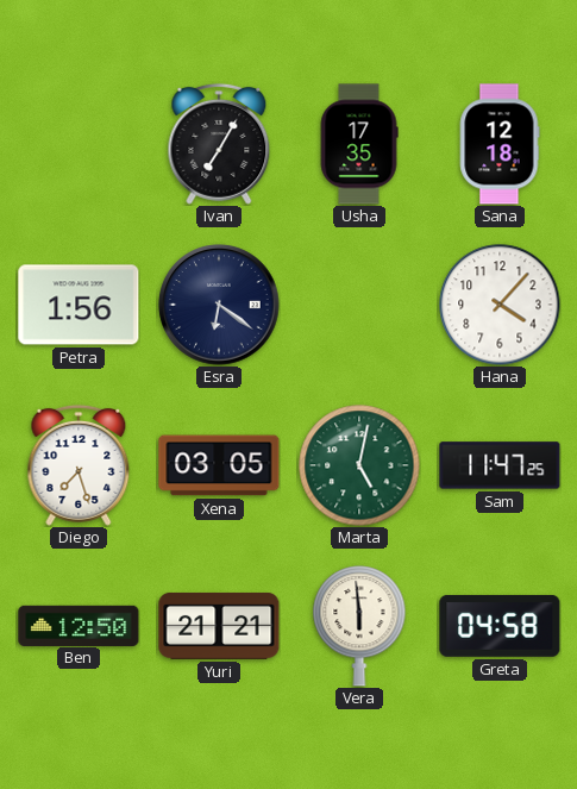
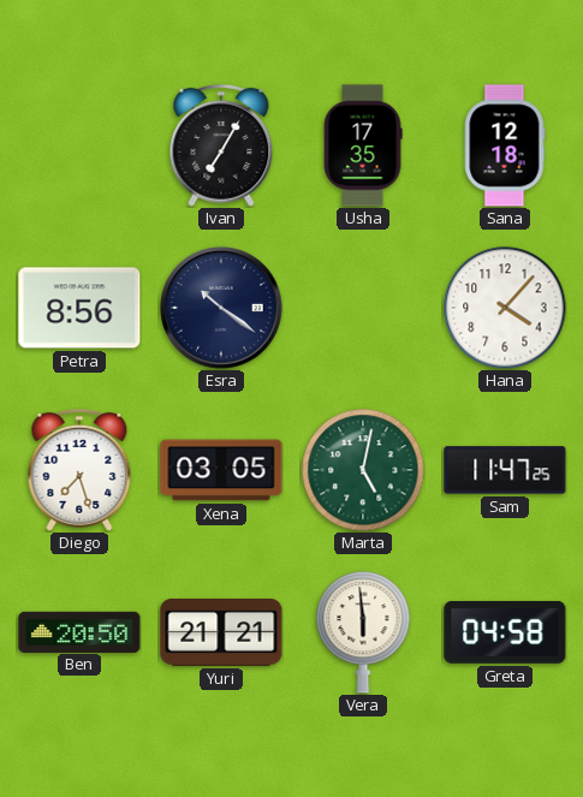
Petra: 1:56 -> 8:56 (79, 308)
Esra: 6:21 -> 10:21 (221, 308)
Ben: 12:50 -> 20:50 (79, 631)
